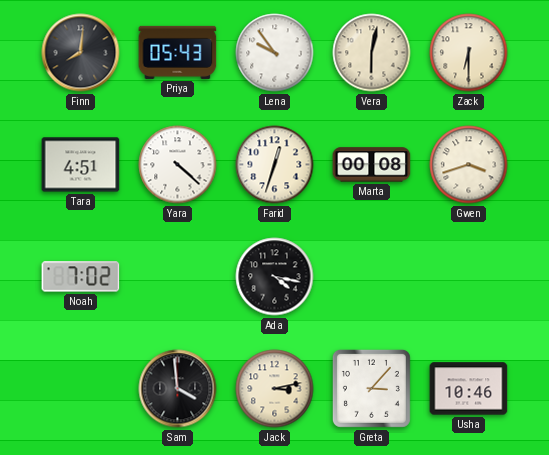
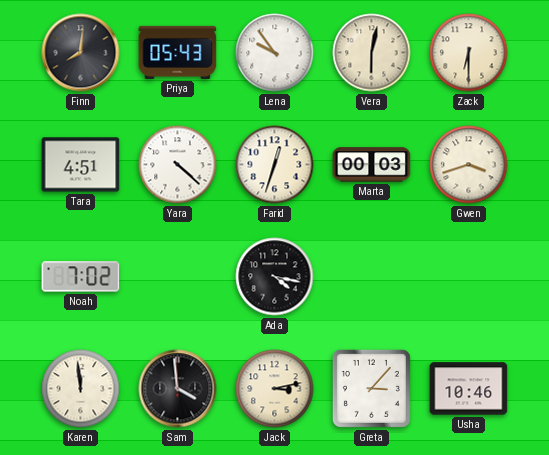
Marta: 00:08 -> 00:03 (372, 165)
Karen: none -> 11:59 (81, 389)
